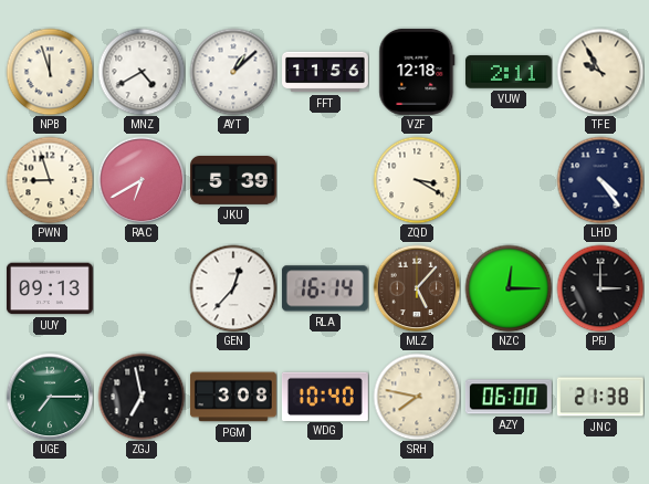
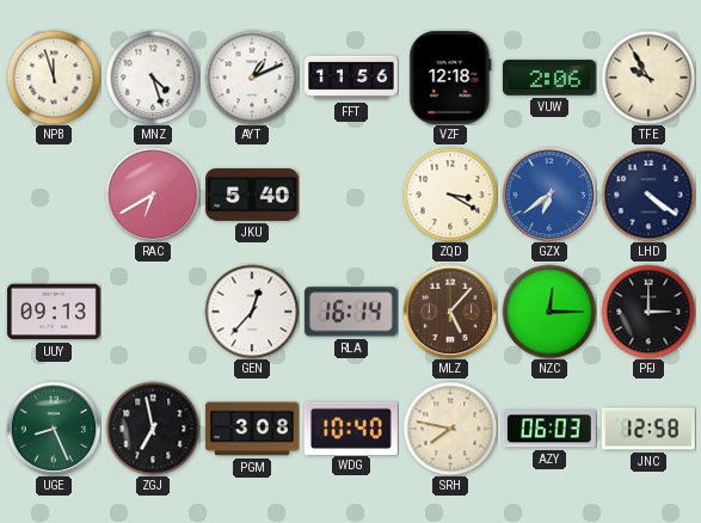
MNZ: 4:40 -> 4:27 (153, 78)
AYT: 1:08 -> 1:11 (252, 78)
VUW: 2:11 -> 2:06 (549, 78)
PWN: 8:57 -> none (50, 180)
JKU: 5:39 -> 5:40 (253, 196)
GZX: none -> 6:39 (549, 195)
LHD: 4:24 -> 4:21 (648, 195)
UGE: 7:15 -> 8:26 (54, 429)
AZY: 06:00 -> 06:03 (549, 429)
JNC: 21:38 -> 12:58 (648, 429)
